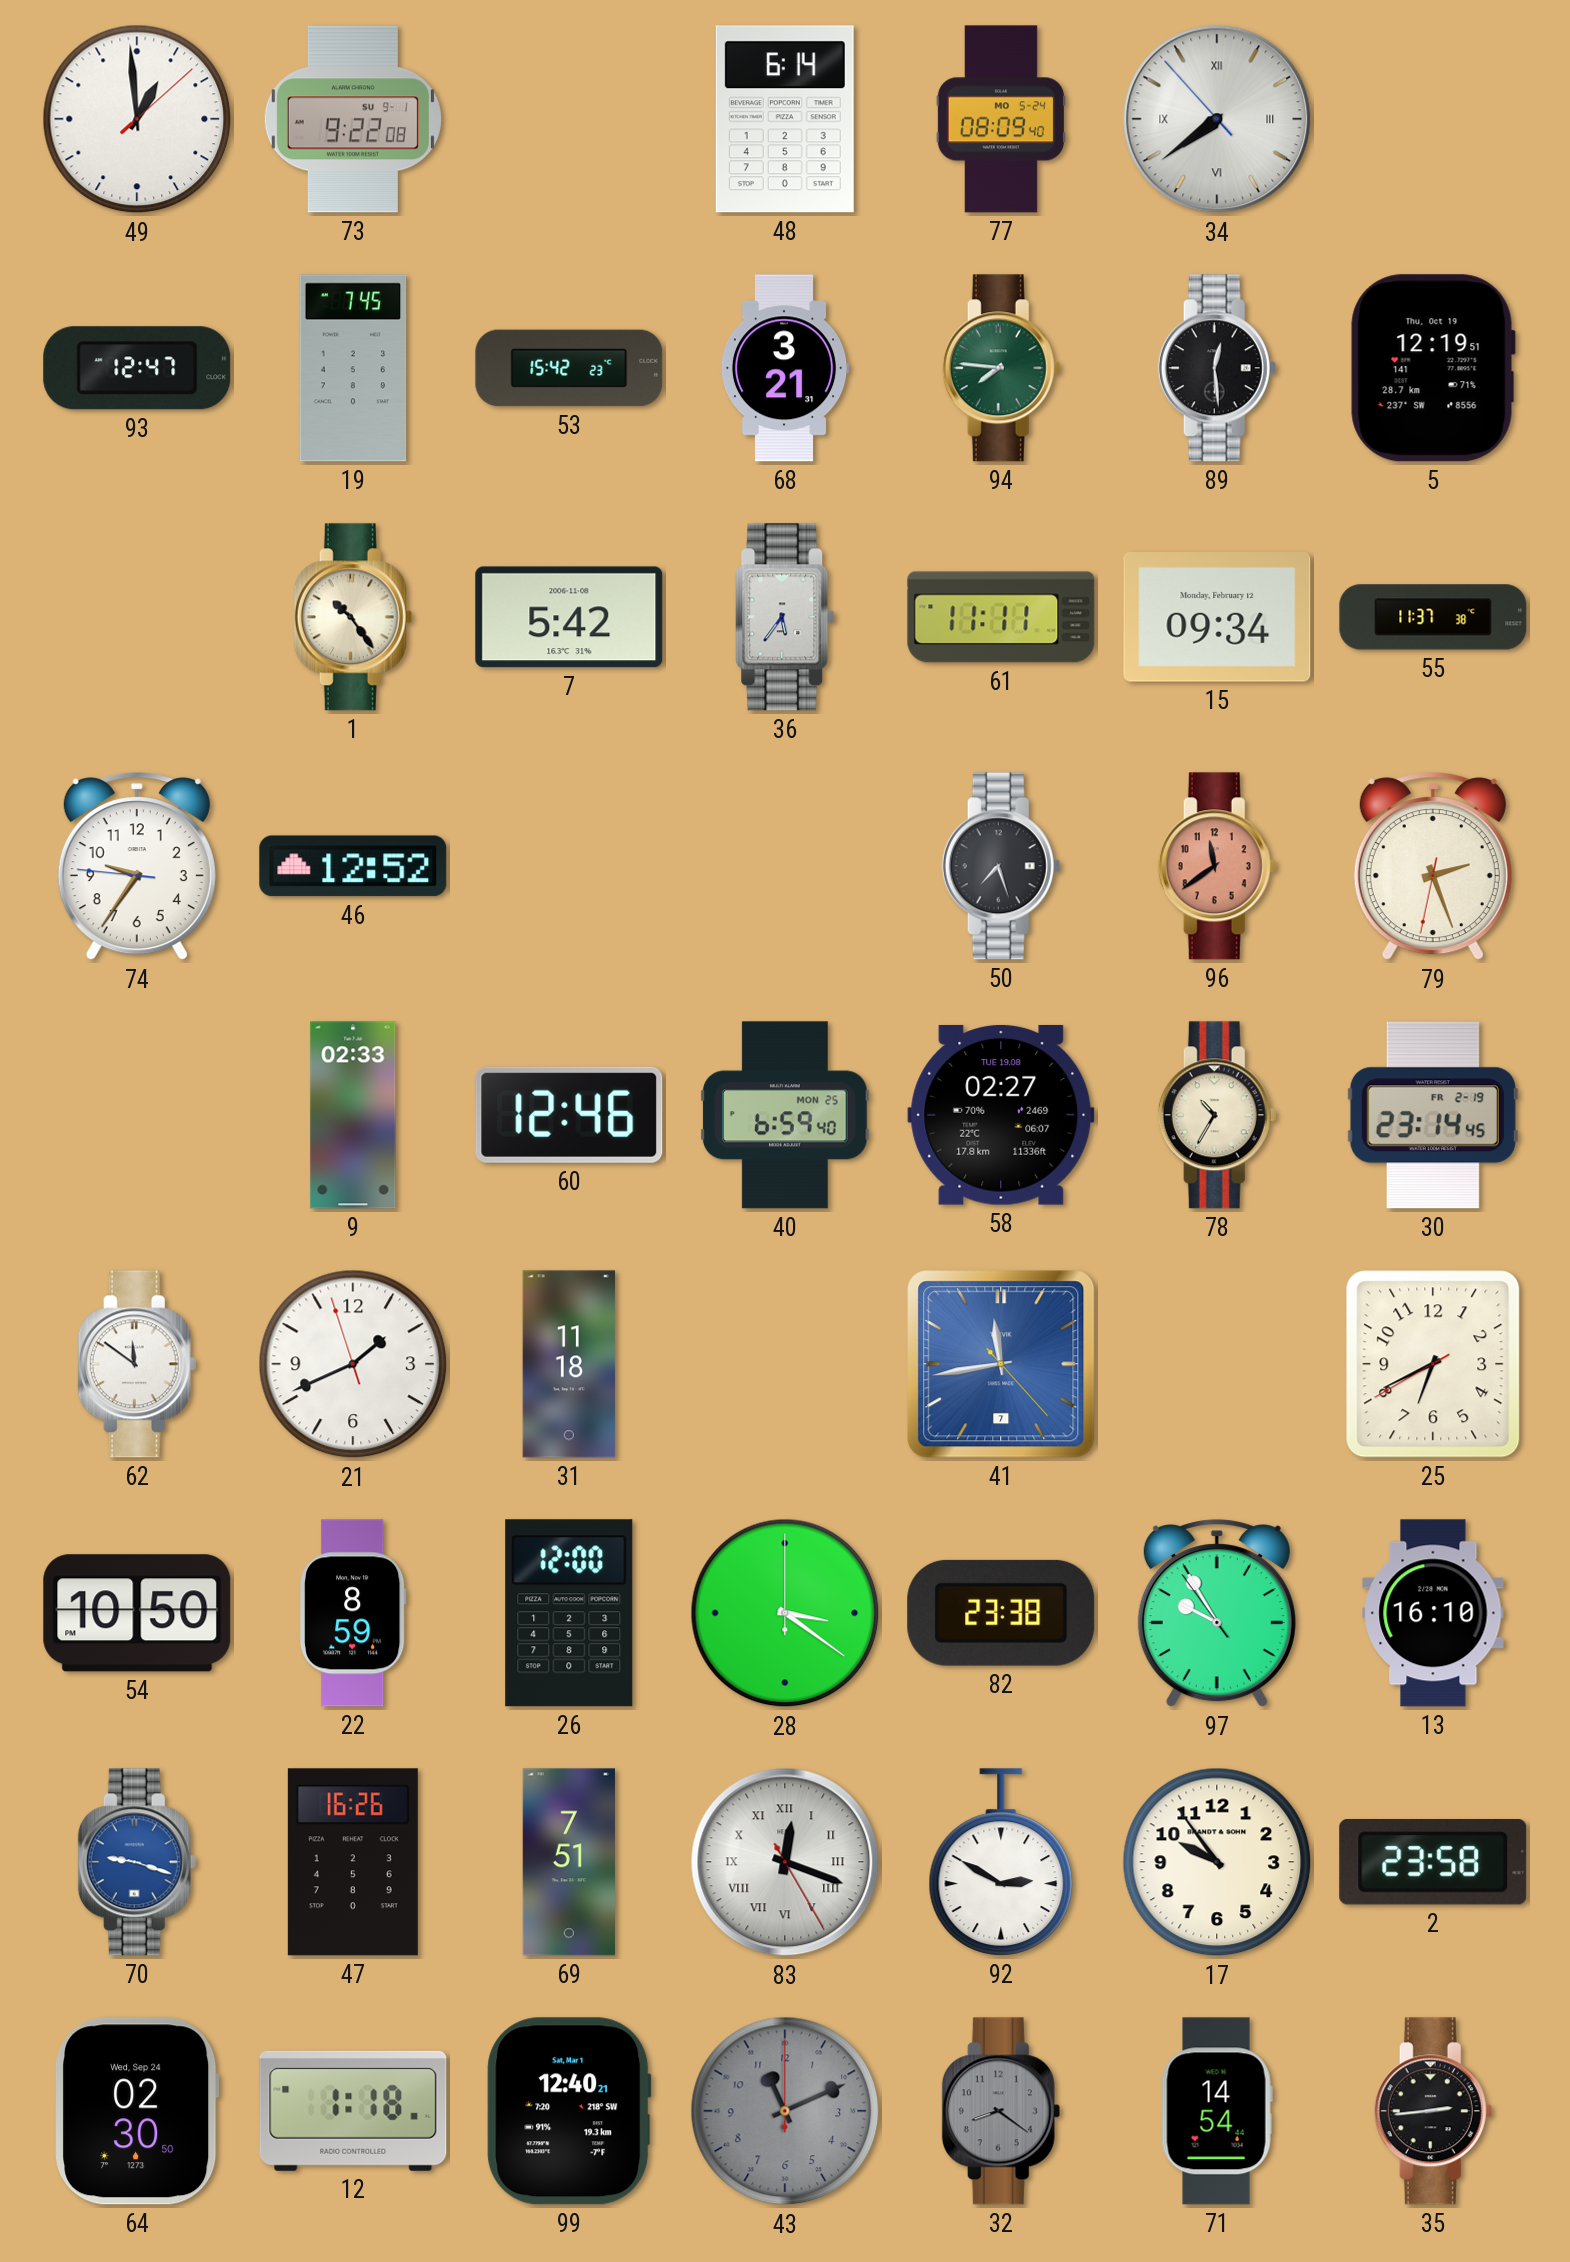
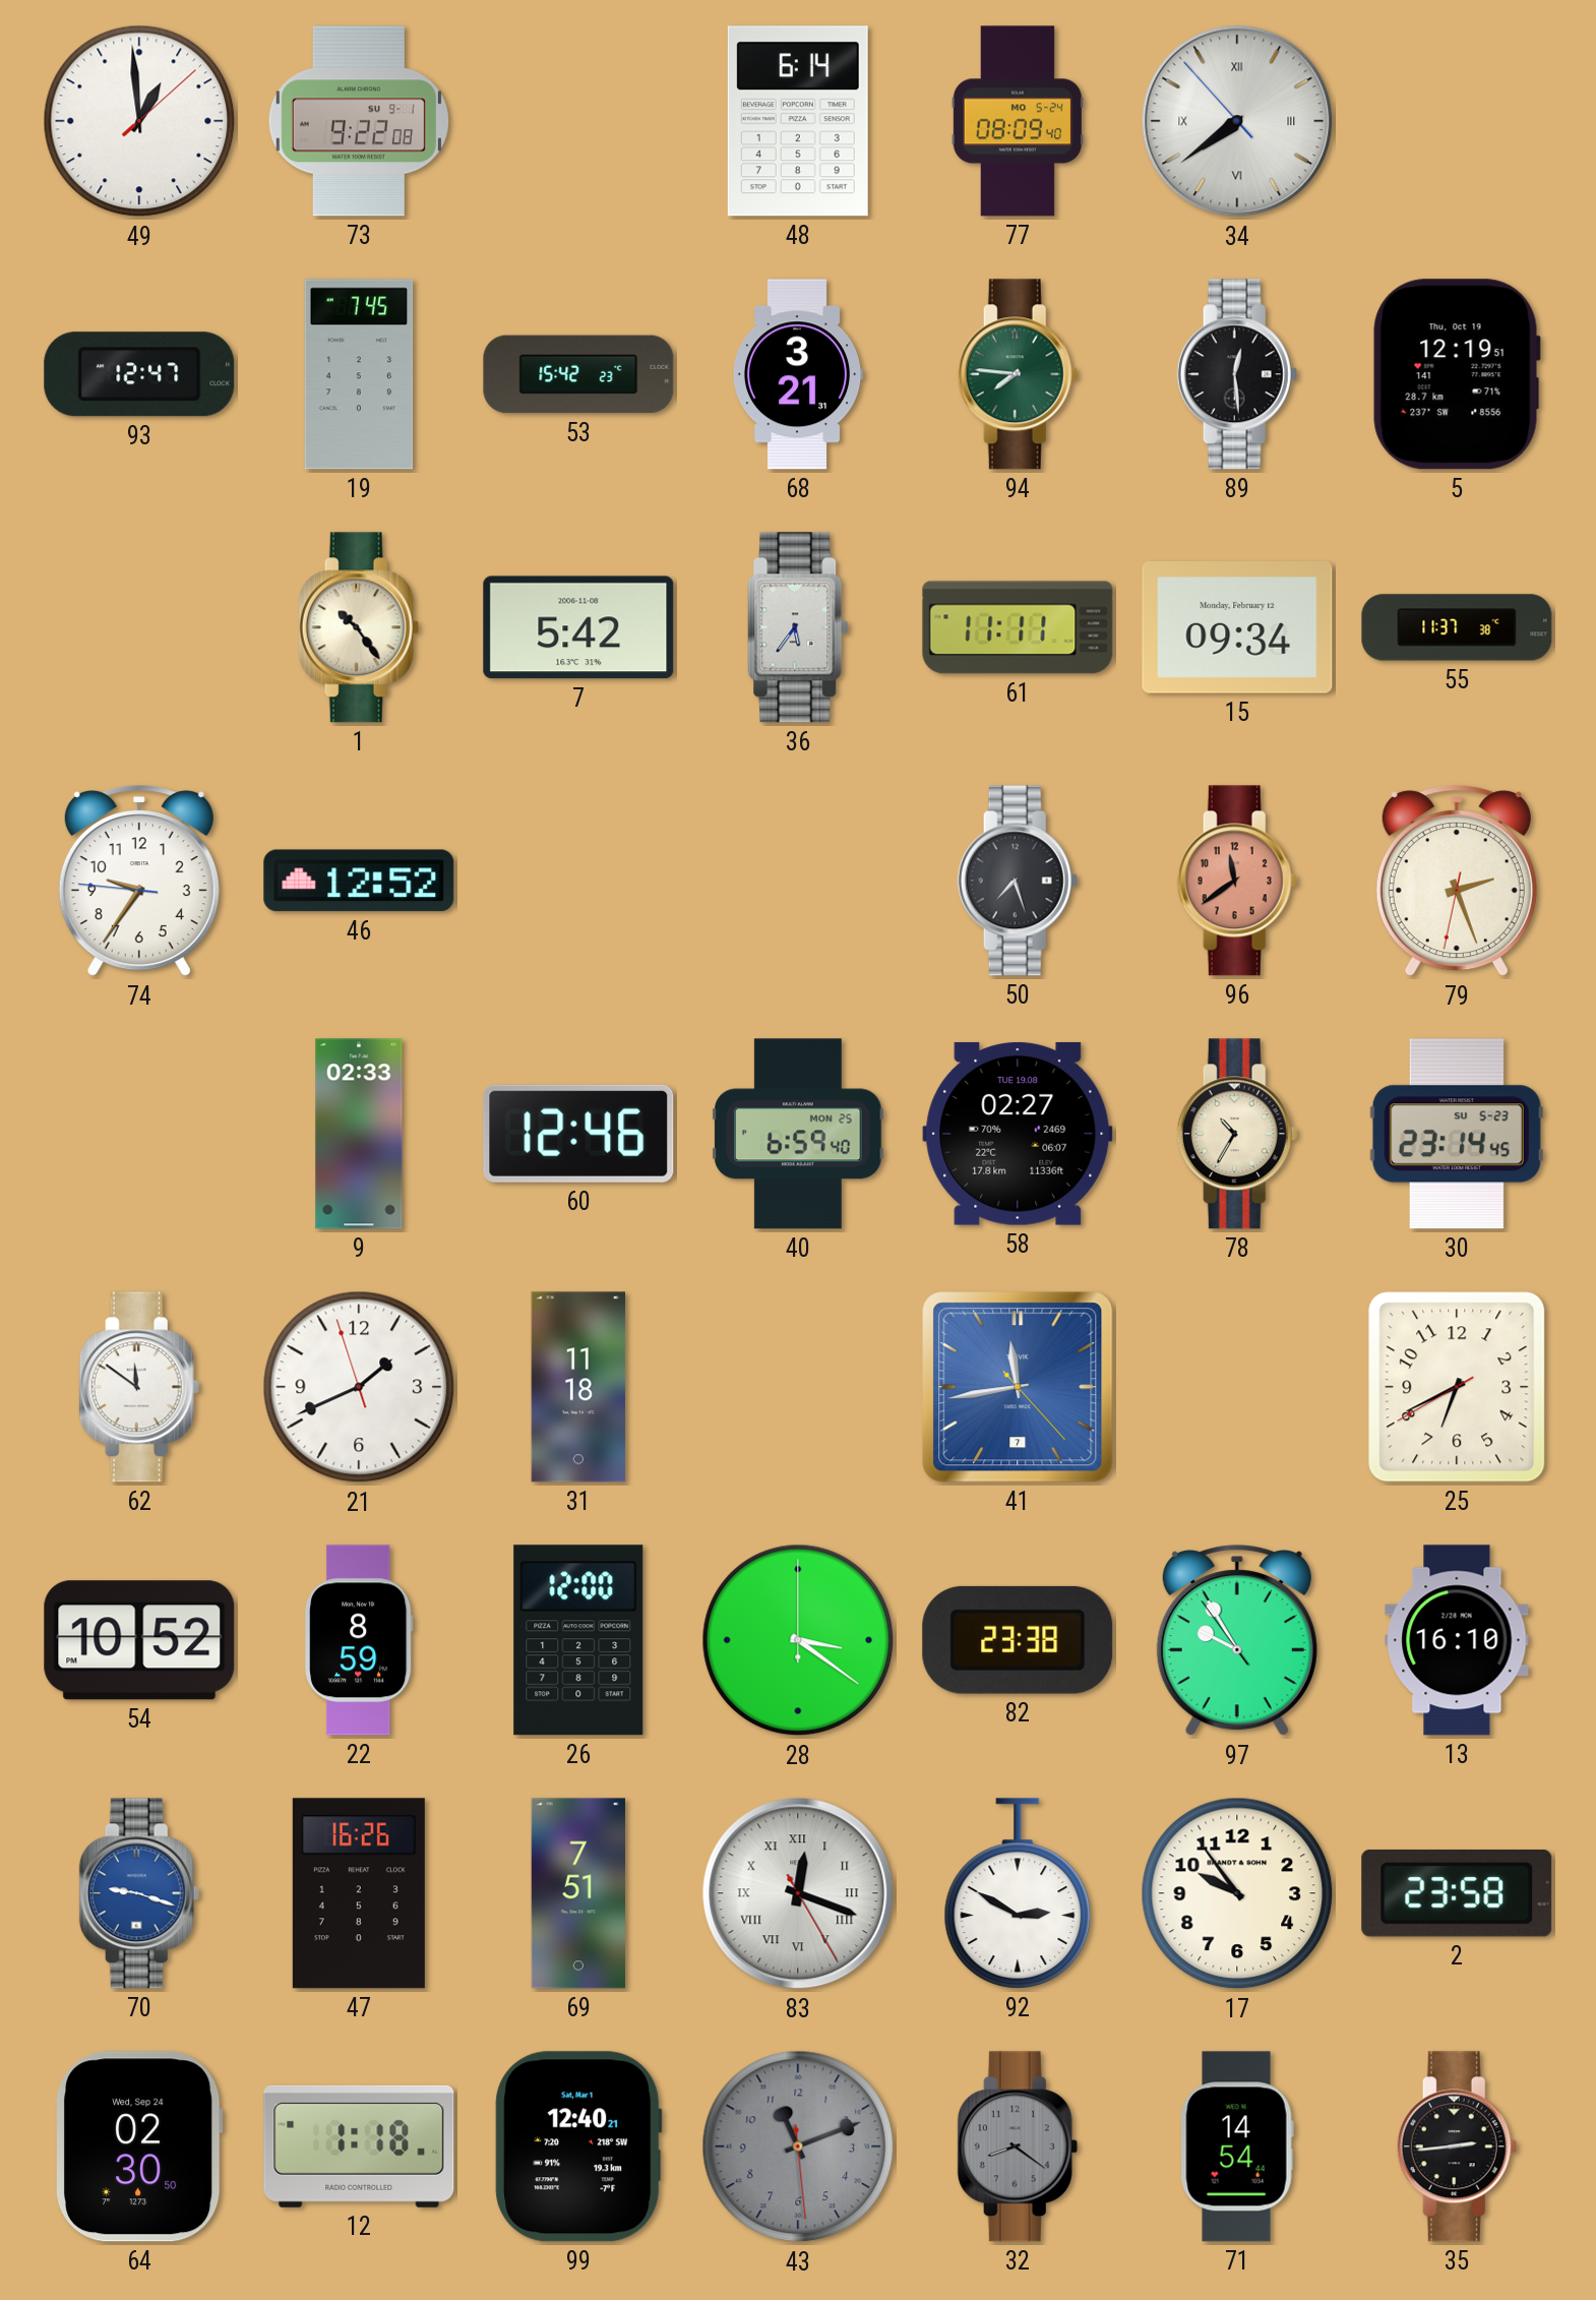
30 date: FR 2-19 -> SU 5-23 (1457, 1134)
54: 10:50 -> 10:52 (139, 1640)
43: 11:11:00 -> 11:11:29 (798, 2146)
